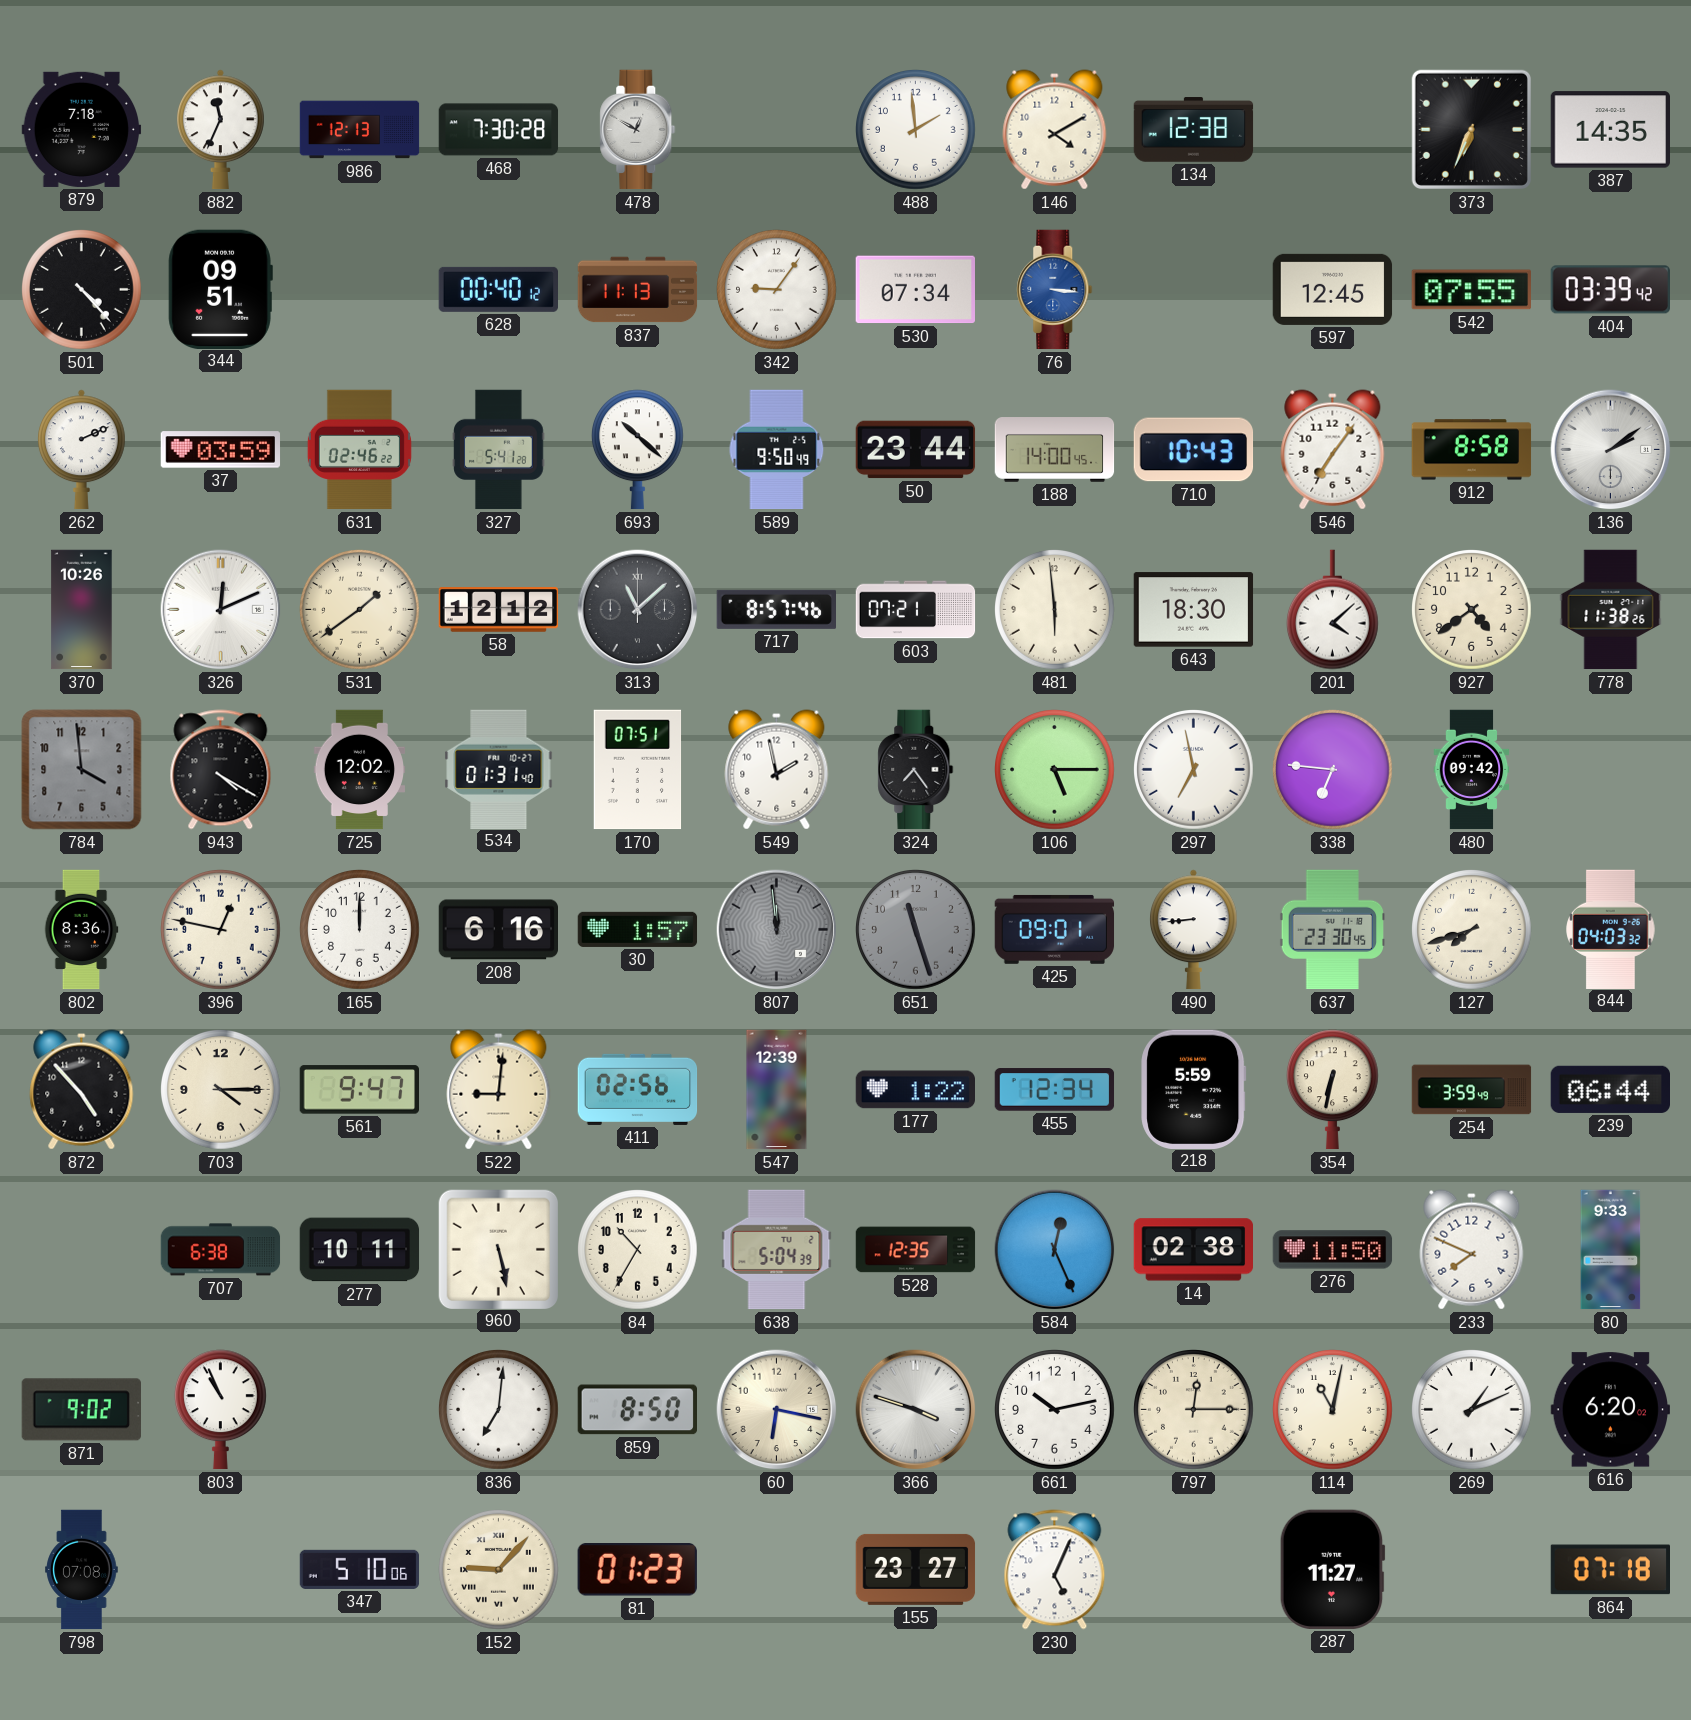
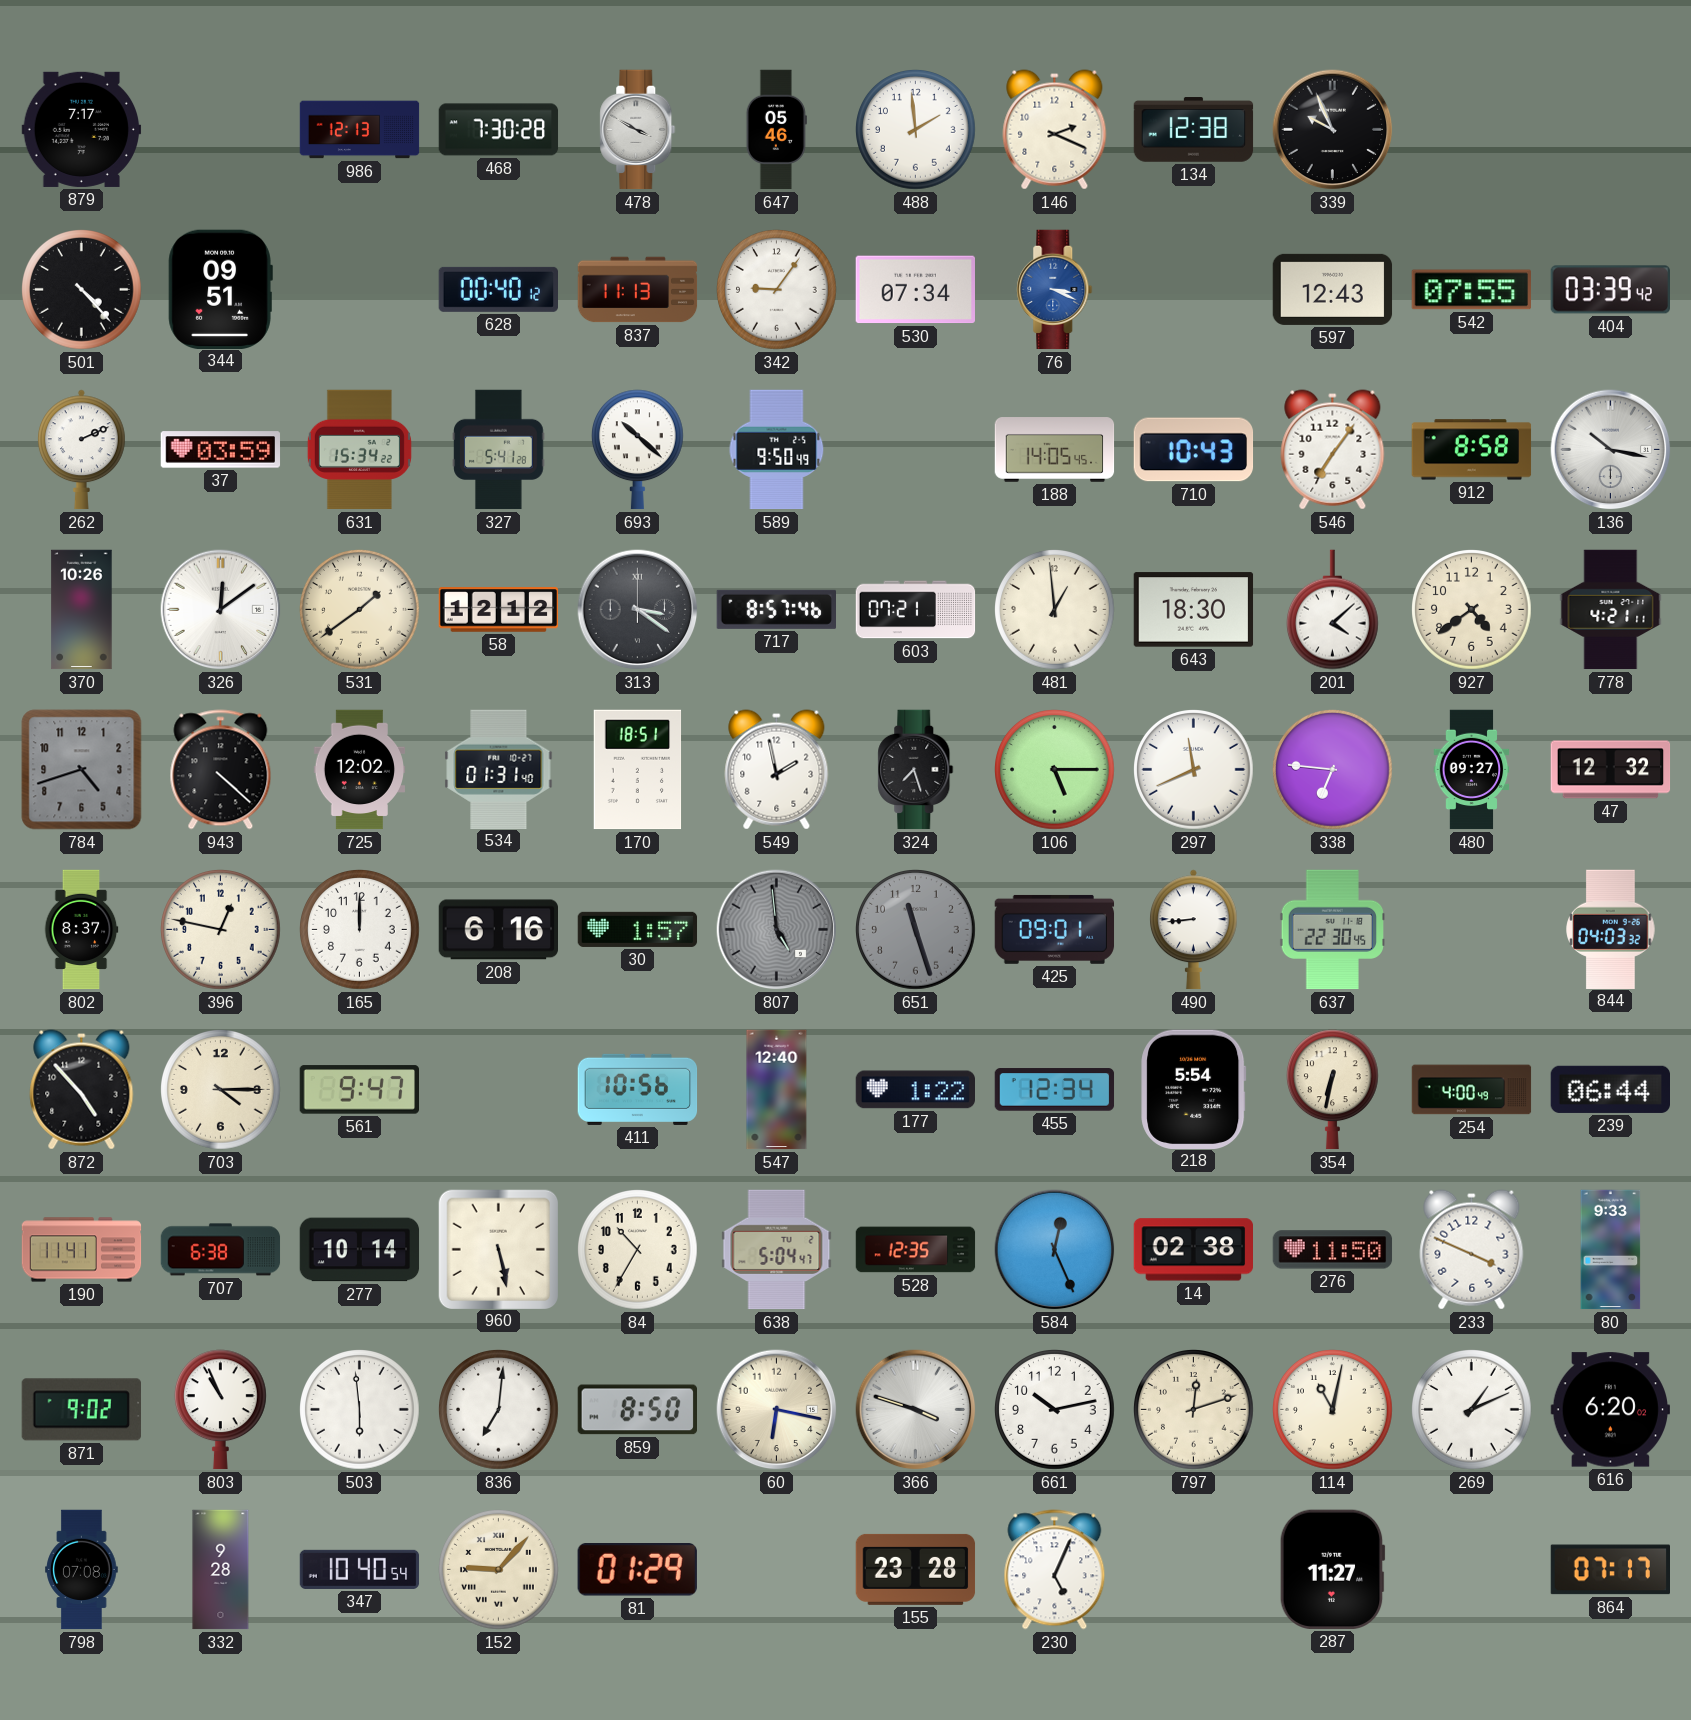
879: 7:18 -> 7:17 (82, 129)
882: 11:34 -> none (221, 130)
478: 12:50 -> 3:50 (638, 130)
647: none -> 05:46 (776, 130)
146: 4:10 -> 2:19 (1055, 130)
339: none -> 9:56 (1333, 130)
373: 6:34 -> none (1471, 129)
387: 14:35 -> none (1610, 130)
76: 3:16 -> 3:19 (1055, 290)
597: 12:45 -> 12:43 (1333, 289)
631: 02:46 -> 15:34 (359, 450)
50: 23:44 -> none (916, 450)
188: 14:00 -> 14:05 (1055, 450)
136: 2:09 -> 10:17 (1611, 450)
326: 12:11 -> 12:09 (221, 610)
313: 11:08 -> 3:21 (638, 610)
481: 5:59 -> 12:59 (1055, 610)
778: 11:38 -> 4:21 (1611, 610)
784: 3:59 -> 4:42 (82, 770)
943: 4:20 -> 4:22 (221, 770)
170: 07:51 -> 18:51 (638, 770)
324: 7:24 -> 7:27 (916, 770)
297: 6:58 -> 11:41 (1194, 770)
480: 09:42 -> 09:27 (1472, 770)
47: none -> 12:32 (1611, 770)
802: 8:36 -> 8:37 (81, 930)
807: 11:59 -> 4:59 (777, 930)
637: 23:30 -> 22:30 (1332, 930)
127: 7:42 -> none (1472, 930)
522: 9:01 -> none (499, 1090)
411: 02:56 -> 10:56 (638, 1089)
547: 12:39 -> 12:40 (777, 1090)
218: 5:59 -> 5:54 (1194, 1089)
254: 3:59 -> 4:00 (1472, 1090)
190: none -> 11:41 (82, 1250)
277: 10:11 -> 10:14 (360, 1250)
638: 5:04:39 -> 5:04:47 (777, 1250)
233: 7:49 -> 3:49 (1472, 1250)
503: none -> 5:59 (360, 1410)
797: 12:15 -> 12:12 (1194, 1410)
332: none -> 9:28 (221, 1570)
347: 5:10 -> 10:40 (360, 1569)
81: 01:23 -> 01:29 (637, 1570)
155: 23:27 -> 23:28 (916, 1569)
864: 07:18 -> 07:17 (1610, 1570)
